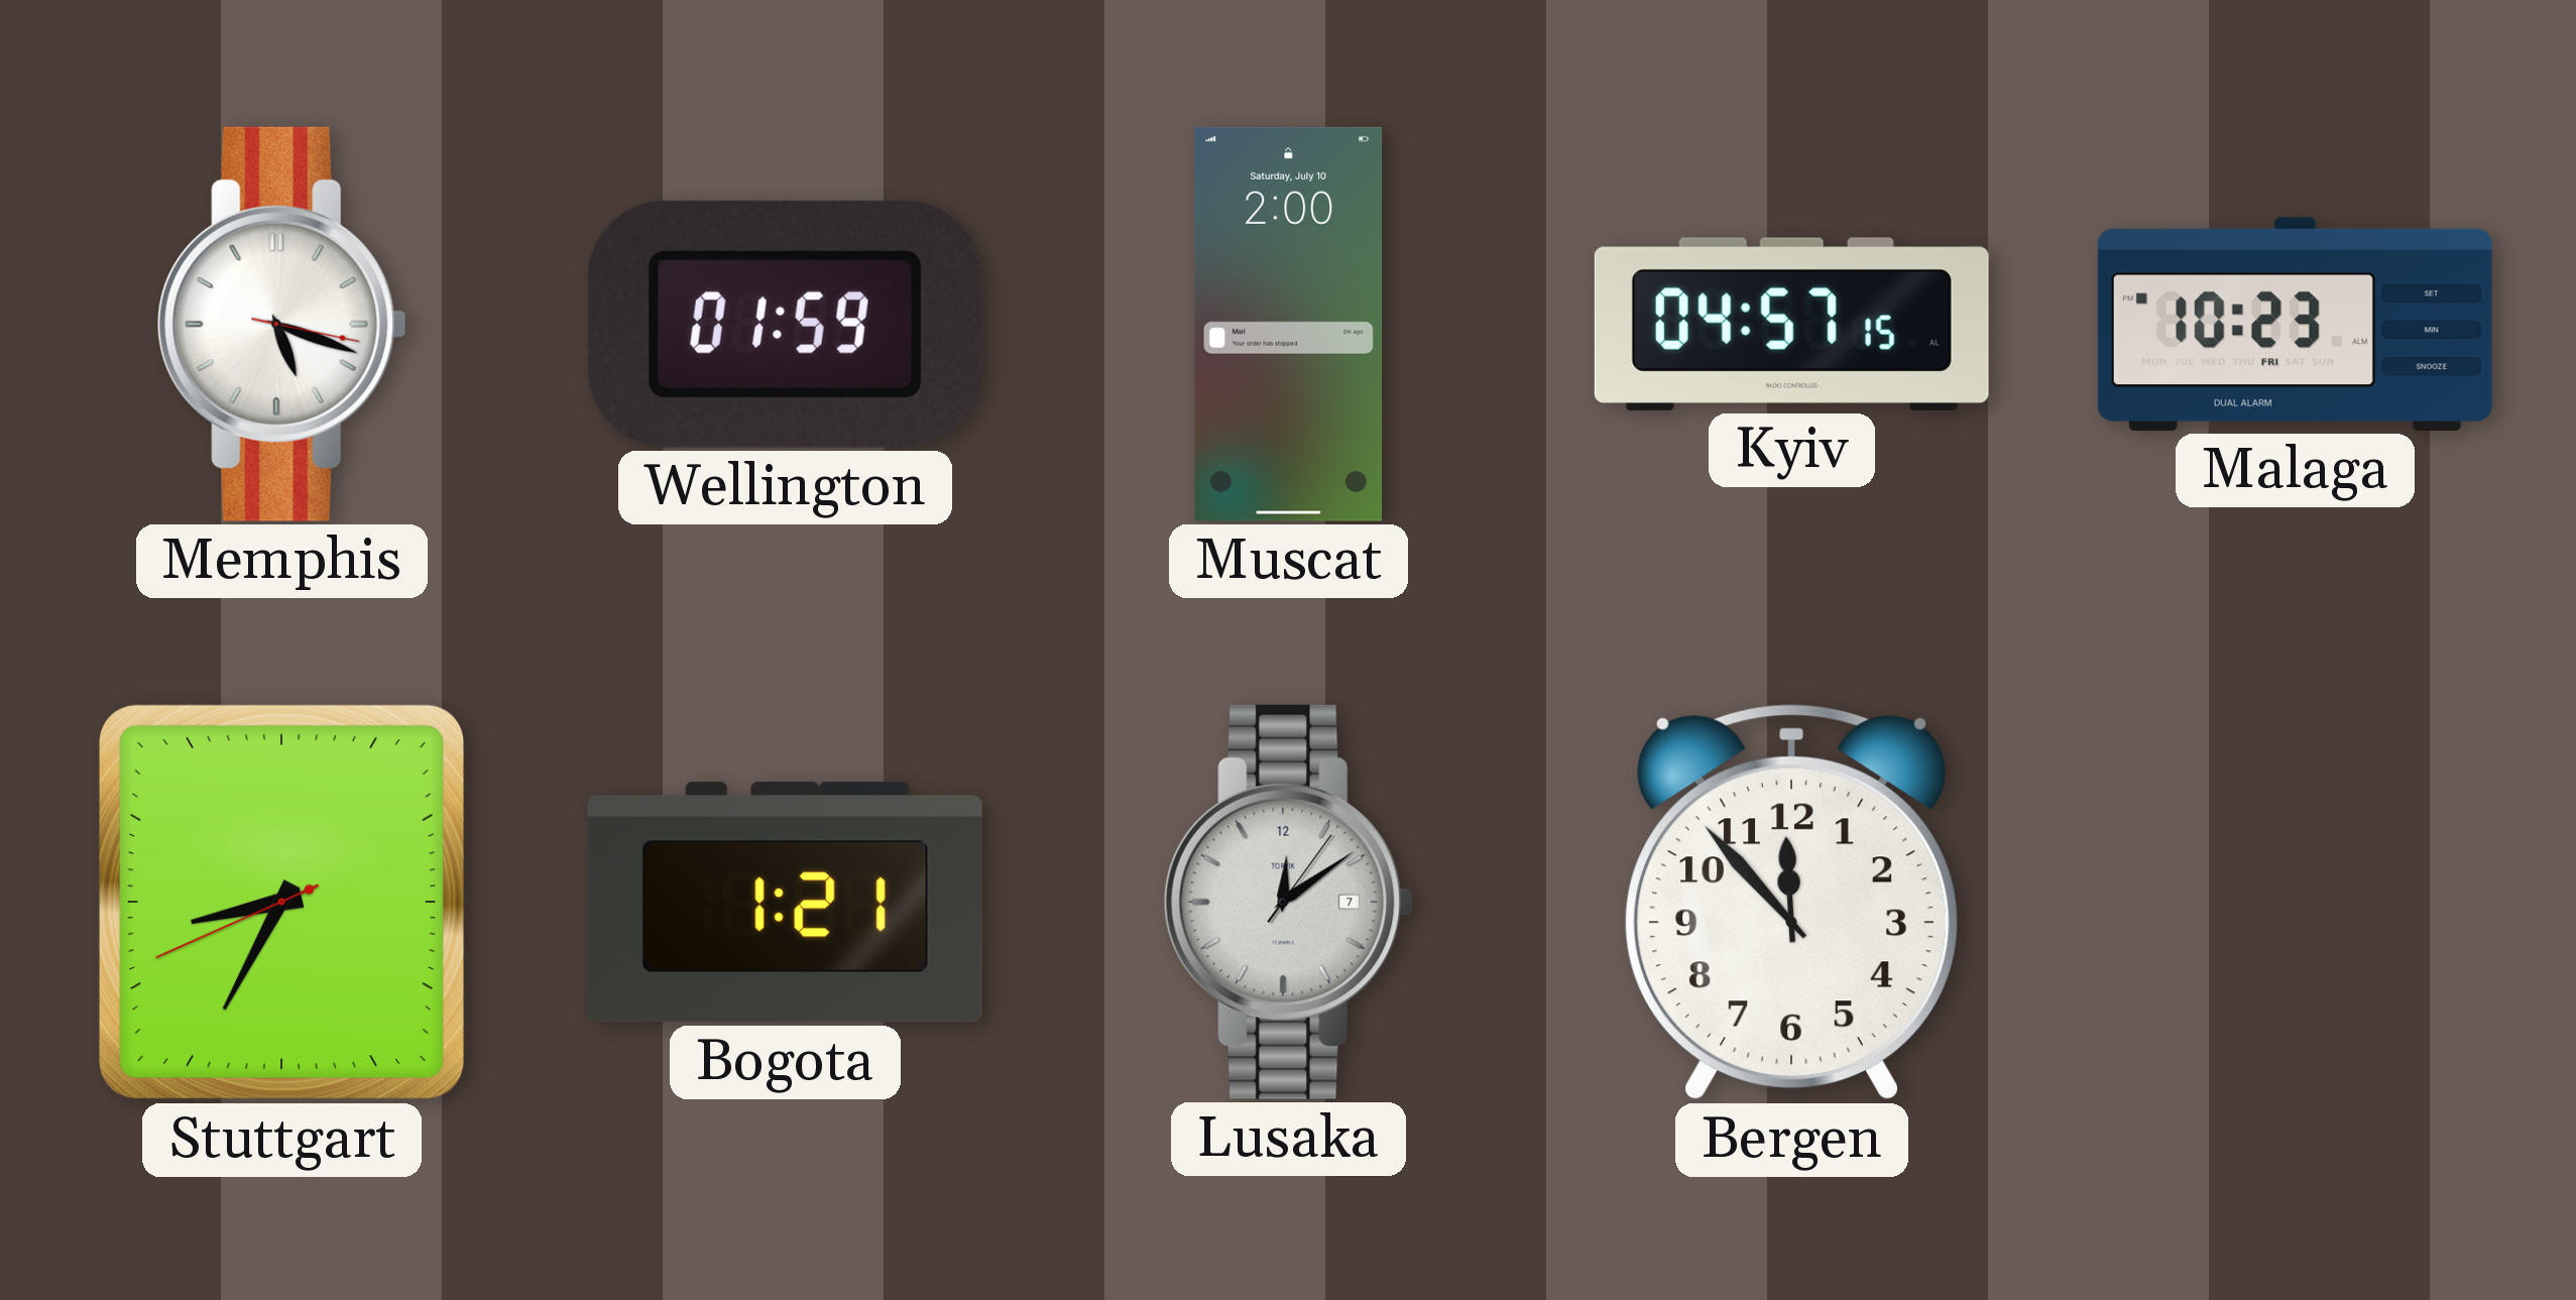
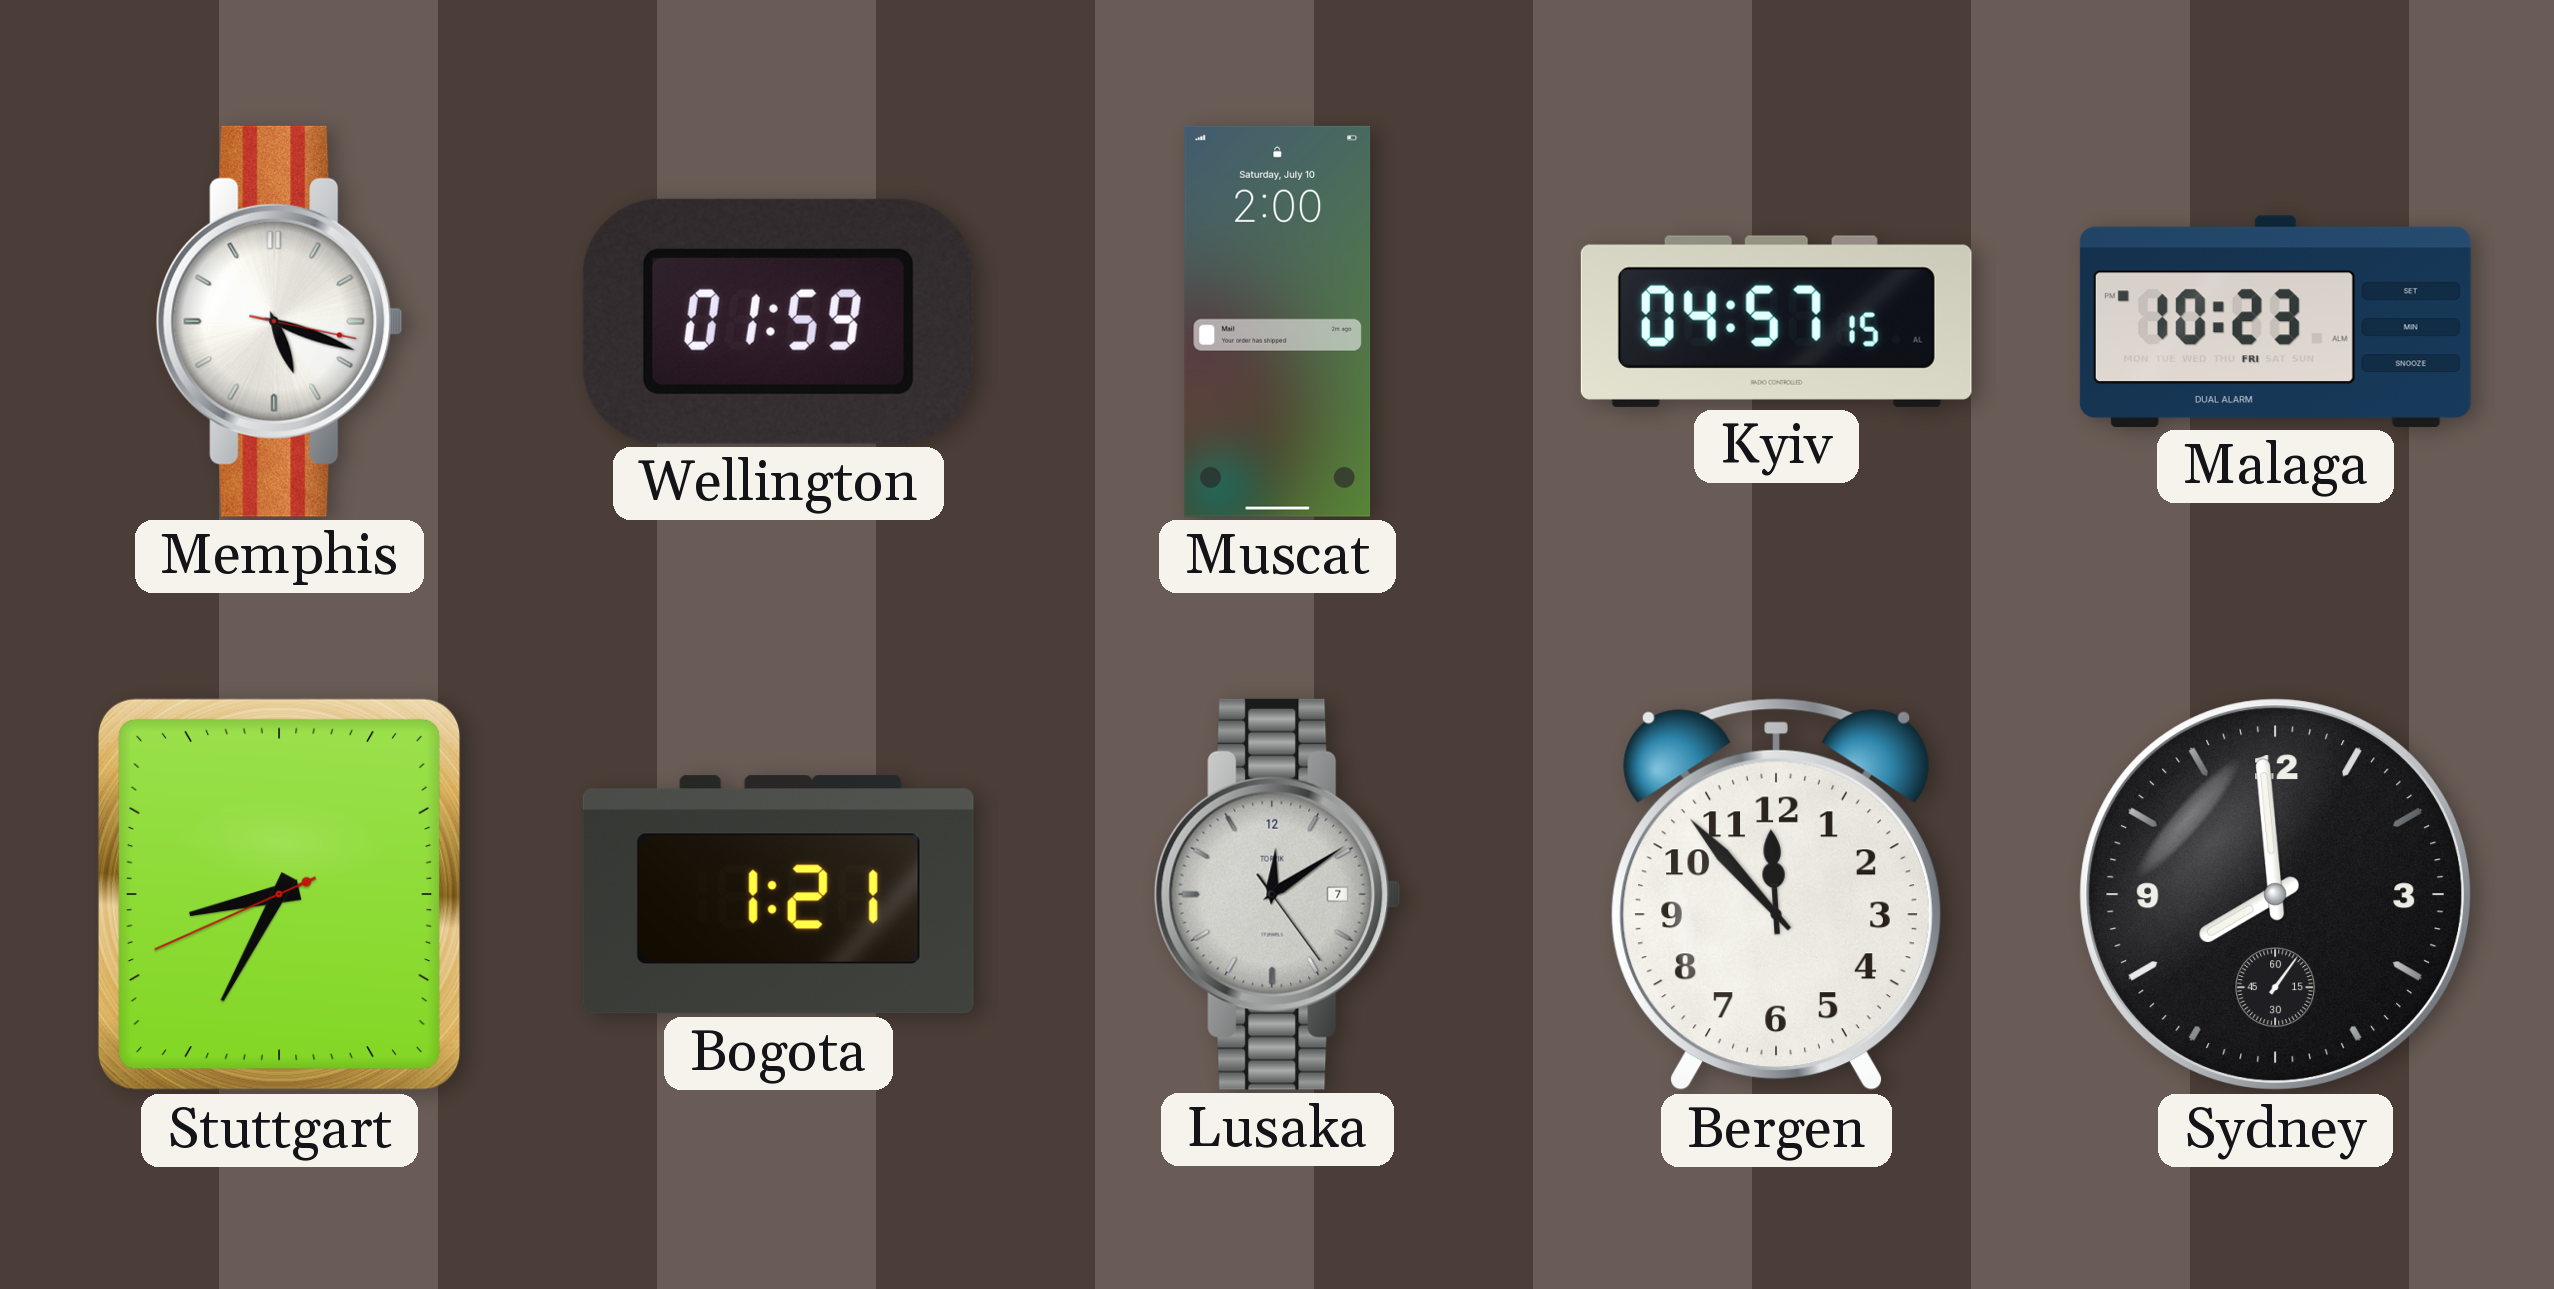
Lusaka: 12:09:06 -> 12:09:24 (1277, 894)
Sydney: none -> 7:59 (2276, 895)
